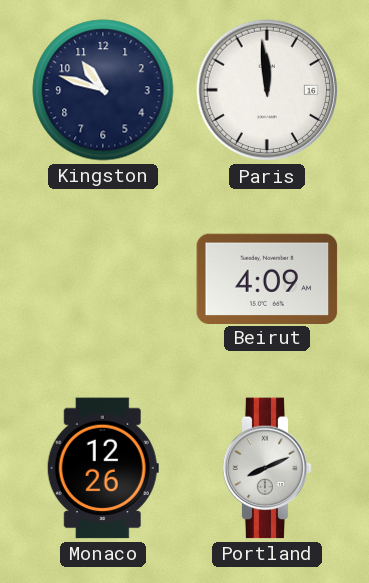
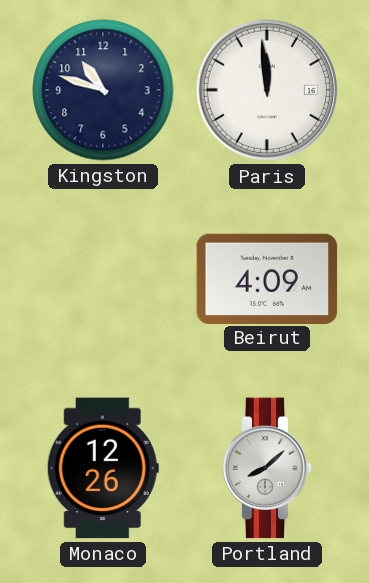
Portland: 8:11 -> 8:08 (267, 468)
